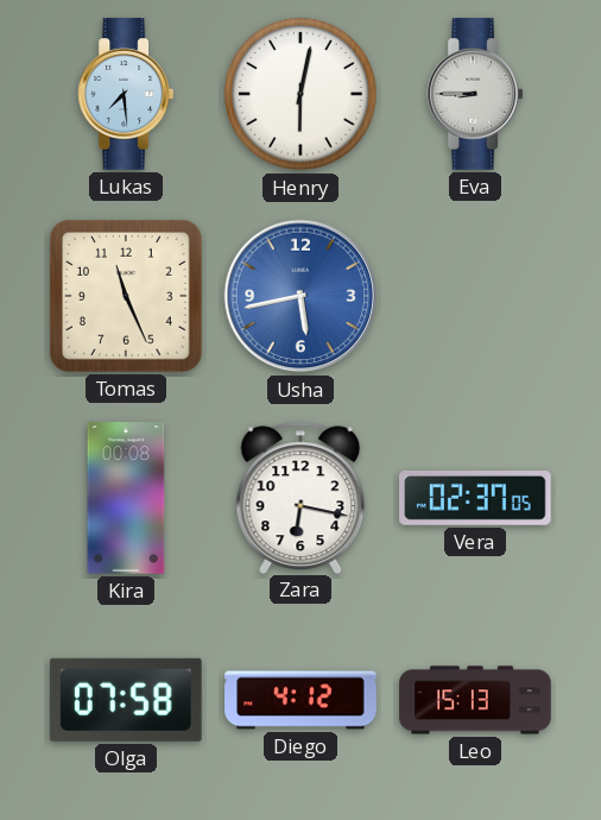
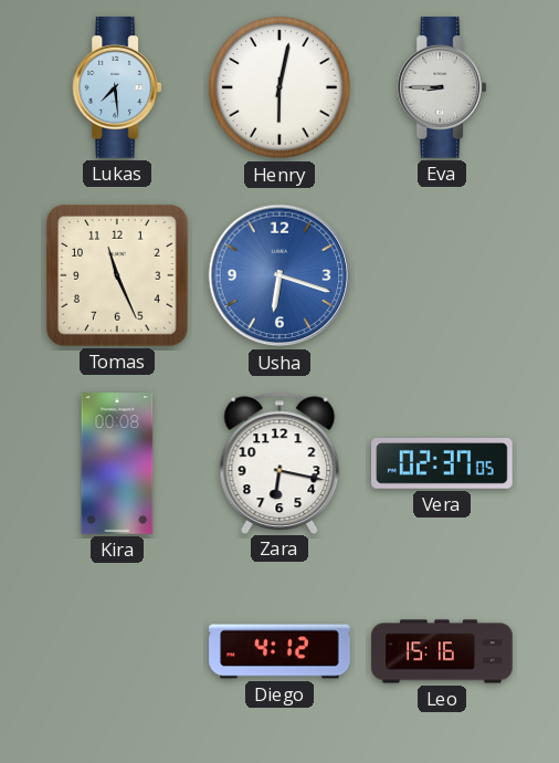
Usha: 5:43 -> 6:18 (279, 275)
Olga: 07:58 -> none (126, 700)
Leo: 15:13 -> 15:16 (442, 651)
